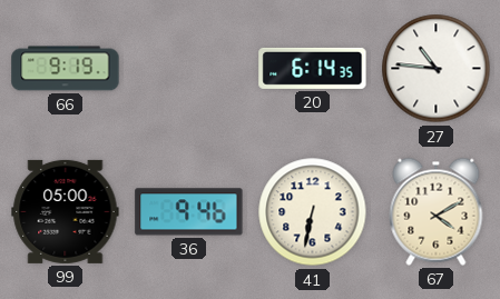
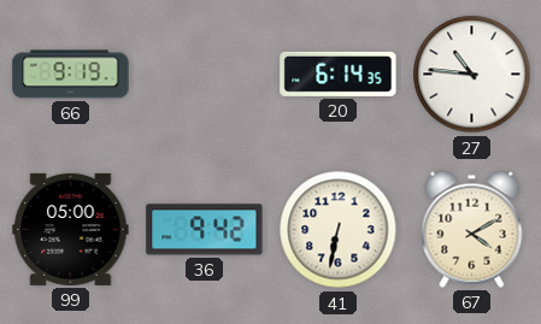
36: 9:46 -> 9:42 (205, 230)
